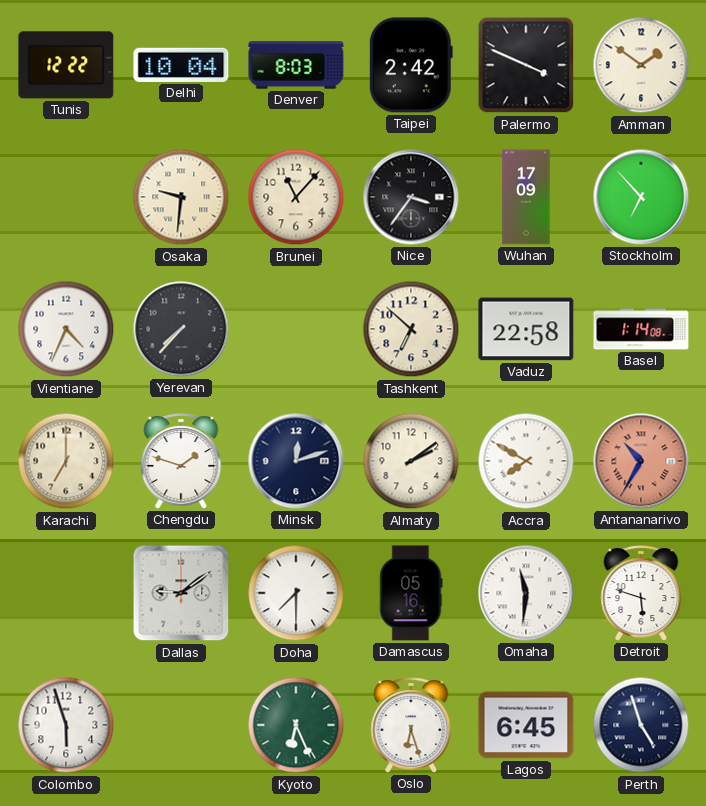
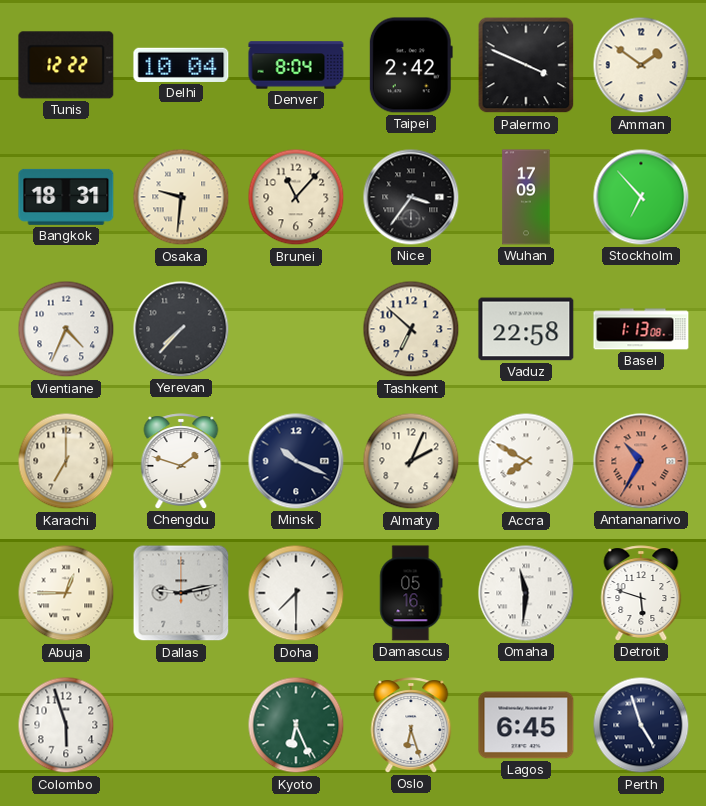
Denver: 8:03 -> 8:04 (296, 65)
Bangkok: none -> 18:31 (66, 197)
Basel: 1:14 -> 1:13 (641, 329)
Minsk: 12:12 -> 10:19 (296, 461)
Almaty: 2:09 -> 2:04 (411, 461)
Abuja: none -> 12:45 (66, 593)
Dallas: 9:09 -> 9:13 (181, 593)
